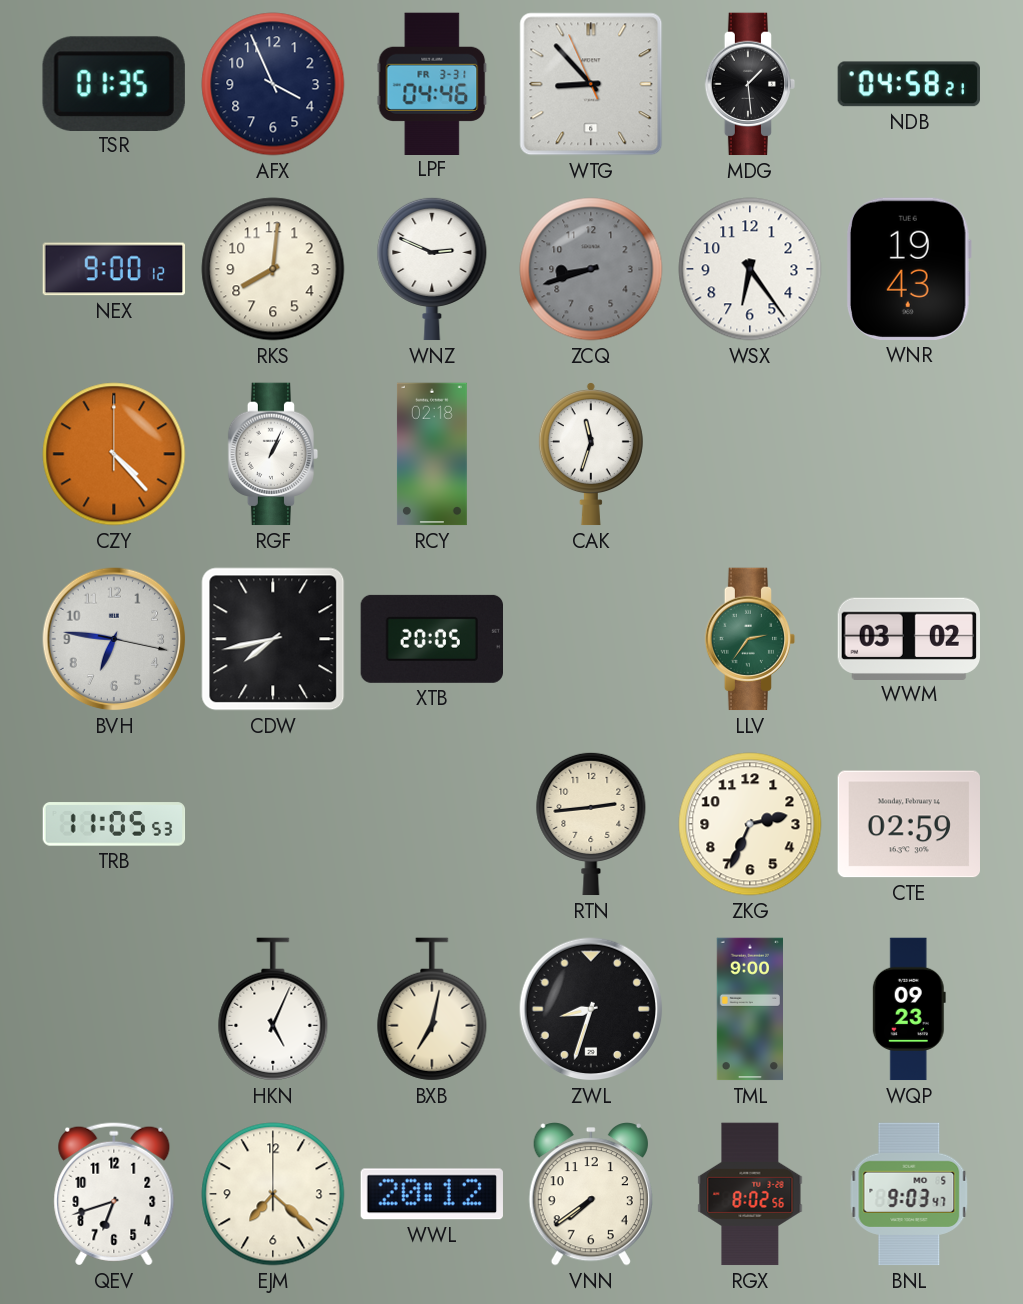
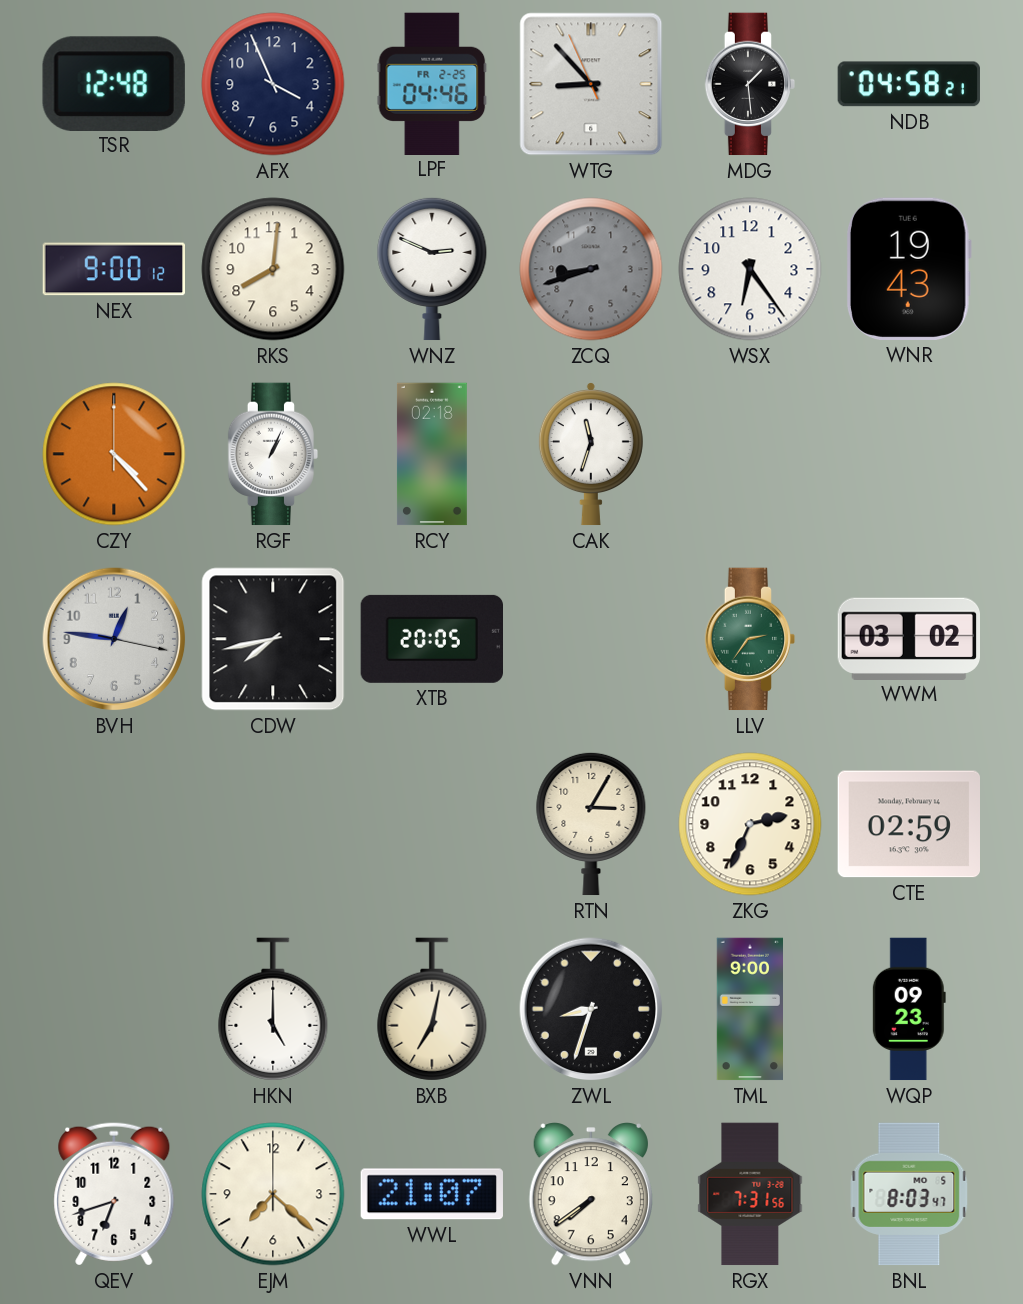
TSR: 01:35 -> 12:48 (114, 83)
LPF date: FR 3-31 -> FR 2-25 (432, 83)
BVH: 6:46 -> 12:46 (114, 639)
TRB: 11:05 -> none (114, 824)
RTN: 2:44 -> 3:05 (591, 824)
HKN: 5:04 -> 5:00 (273, 1009)
WWL: 20:12 -> 21:07 (431, 1194)
RGX: 8:02 -> 7:31 (750, 1194)
BNL: 9:03 -> 8:03 (909, 1194)
